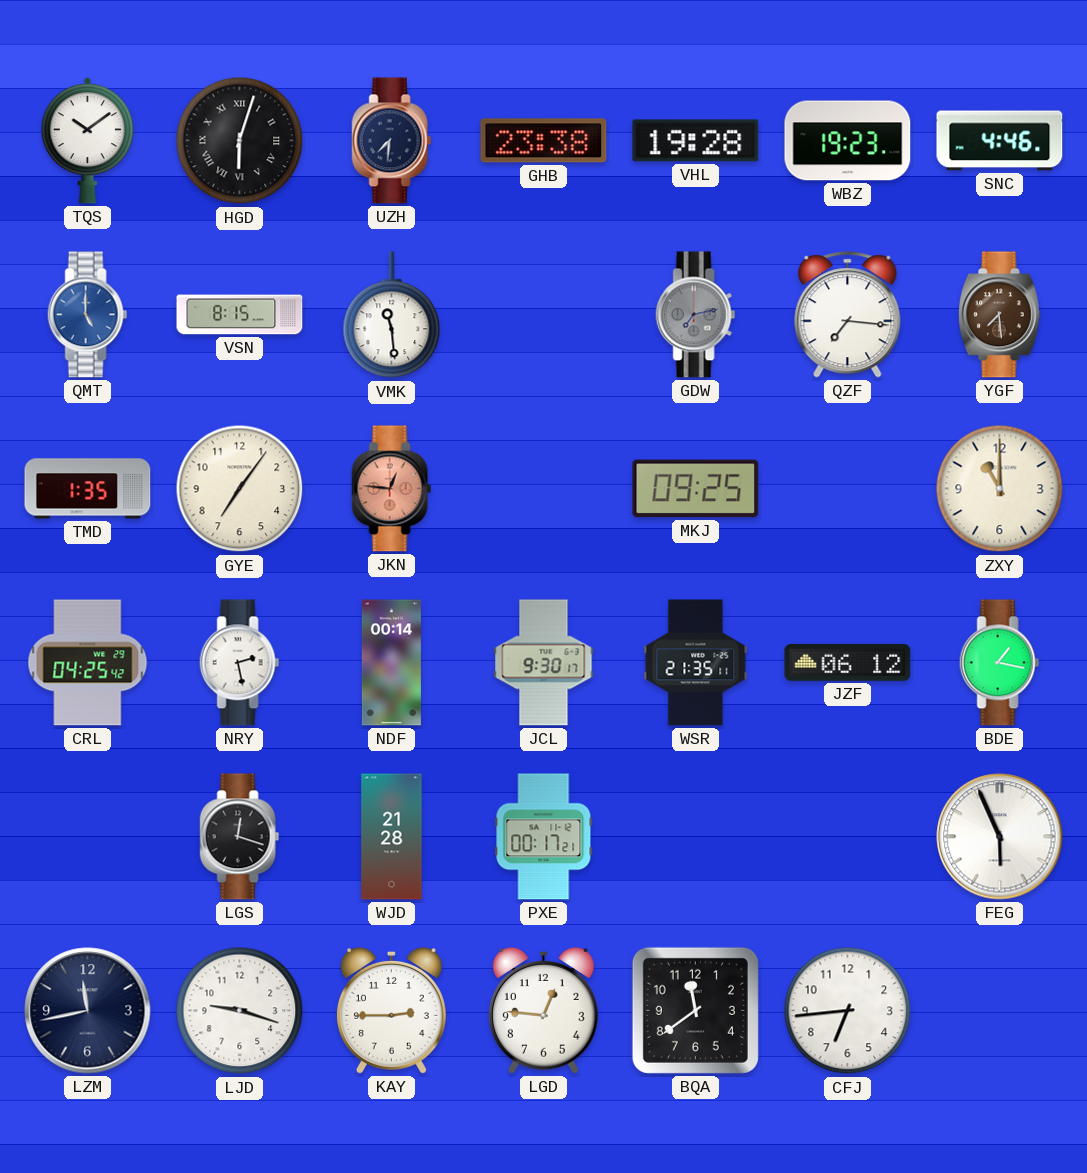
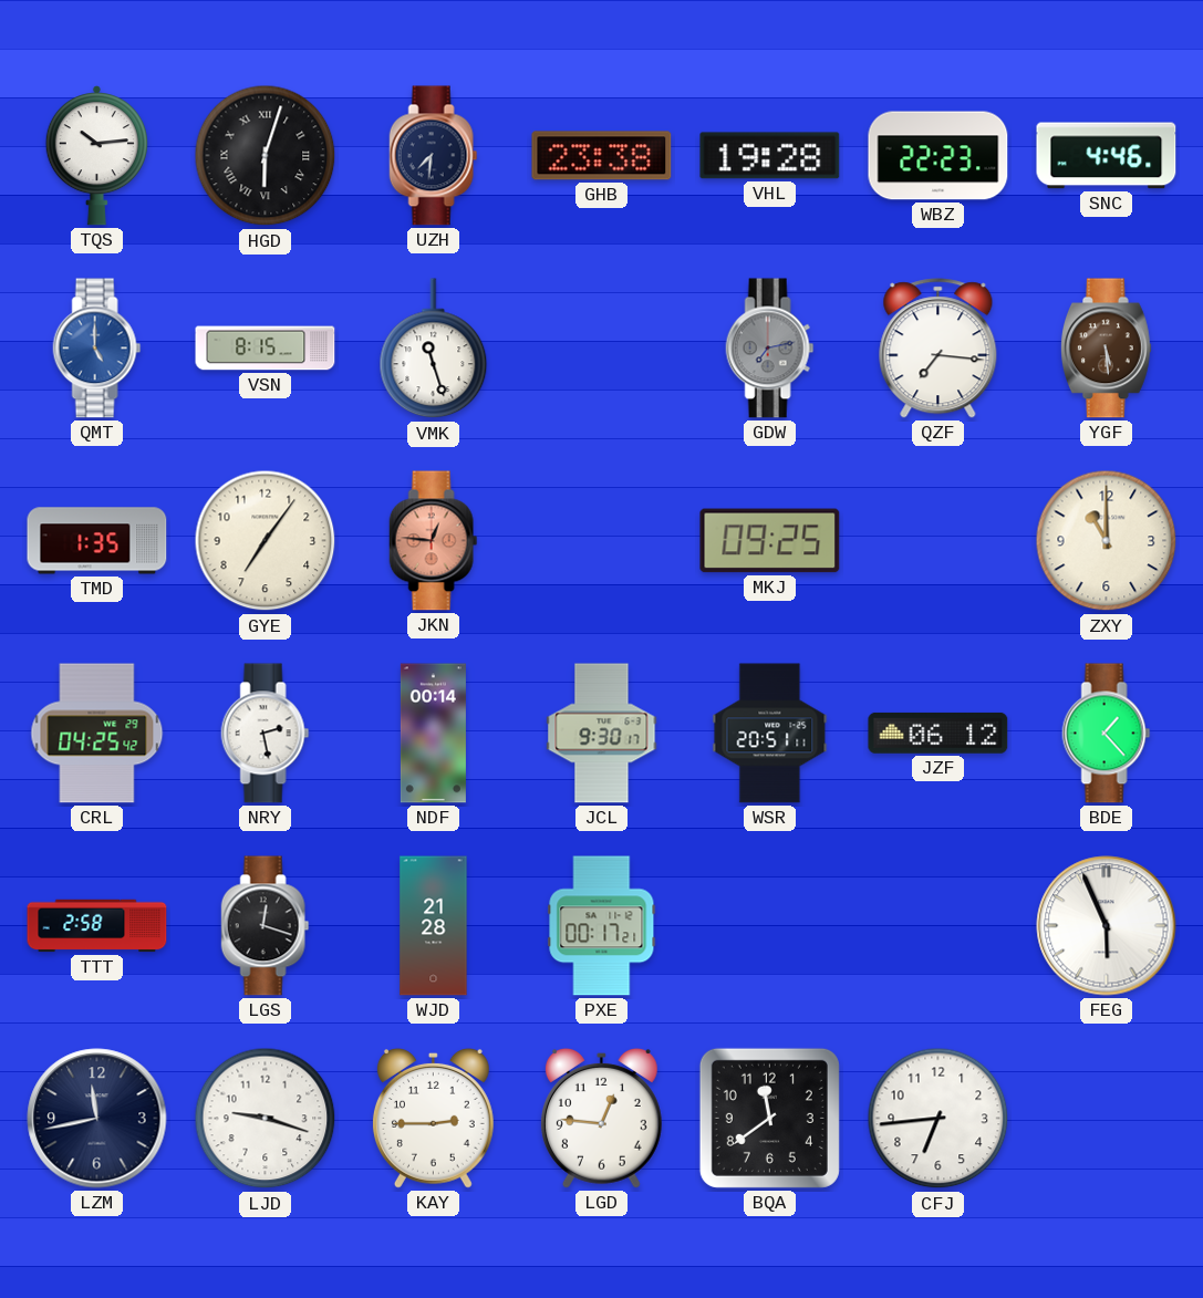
TQS: 10:09 -> 10:14 (96, 156)
WBZ: 19:23 -> 22:23 (938, 156)
VMK: 11:29 -> 11:27 (434, 349)
YGF: 7:29 -> 5:29 (1106, 349)
WSR: 21:35 -> 20:51 (770, 734)
BDE: 1:17 -> 1:23 (1107, 734)
TTT: none -> 2:58 (97, 926)
